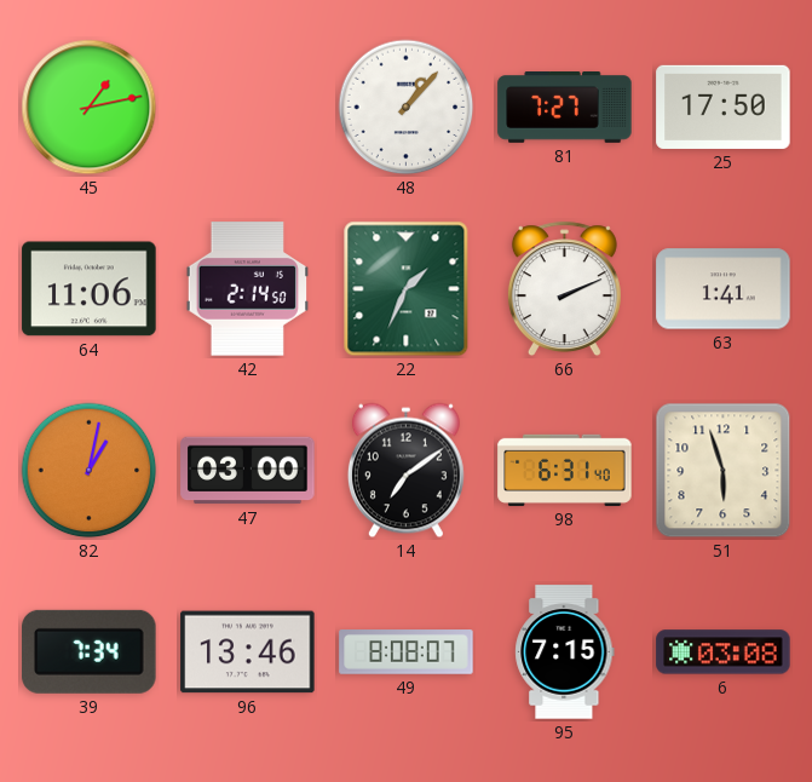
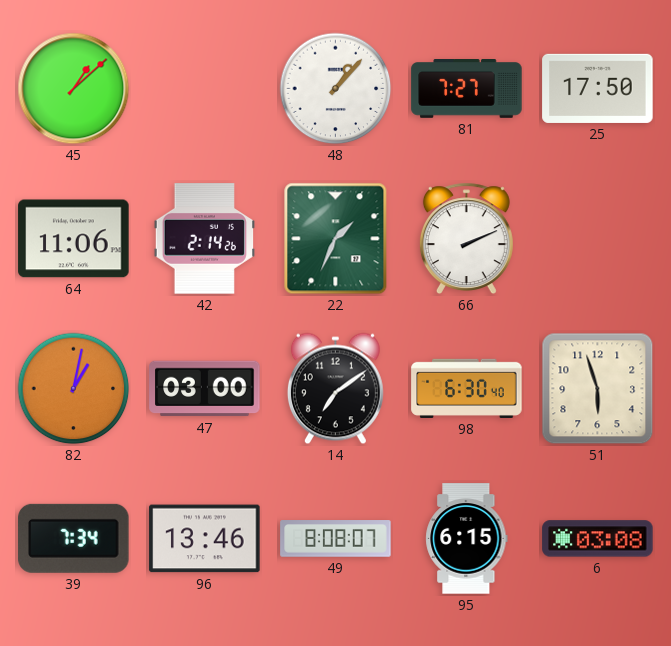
45: 1:13 -> 1:08 (74, 89)
42: 2:14:50 -> 2:14:26 (204, 239)
63: 1:41 -> none (724, 289)
98: 6:31 -> 6:30 (467, 388)
95: 7:15 -> 6:15 (467, 539)
